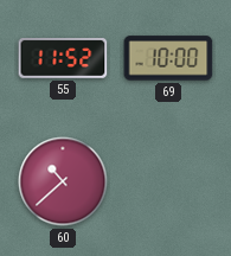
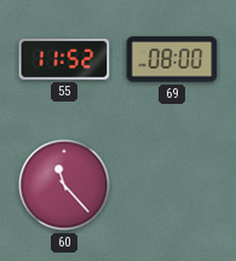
69: 10:00 -> 08:00 (172, 59)
60: 10:38 -> 11:23 (64, 185)
